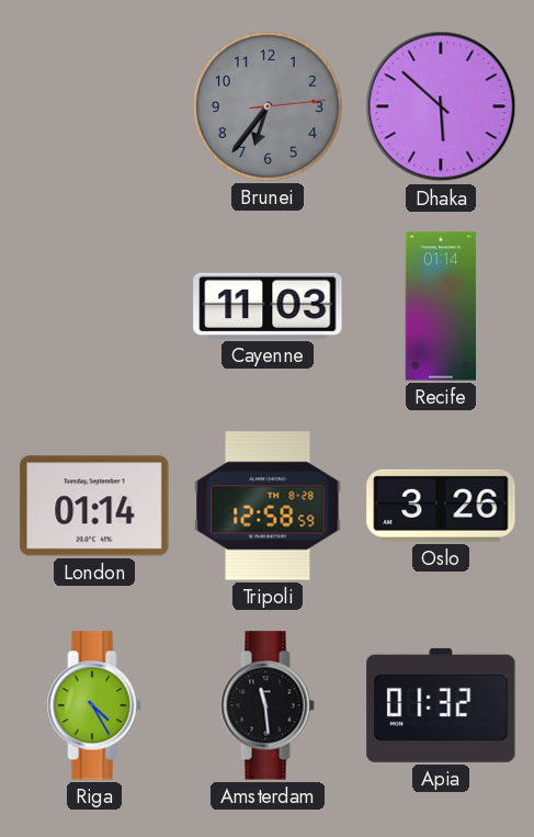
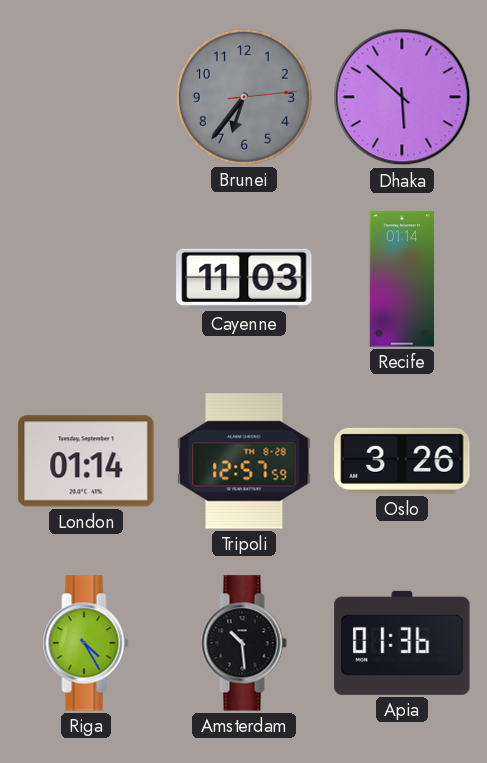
Tripoli: 12:58 -> 12:57 (244, 461)
Amsterdam: 11:29 -> 10:29 (244, 643)
Apia: 01:32 -> 01:36 (402, 643)
